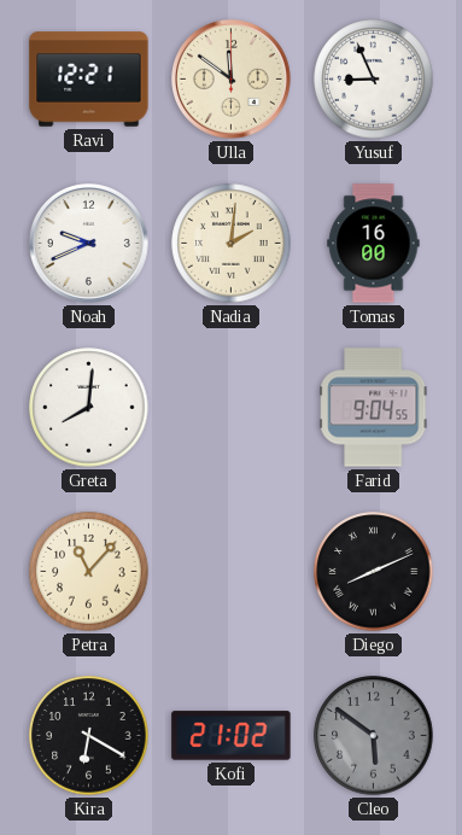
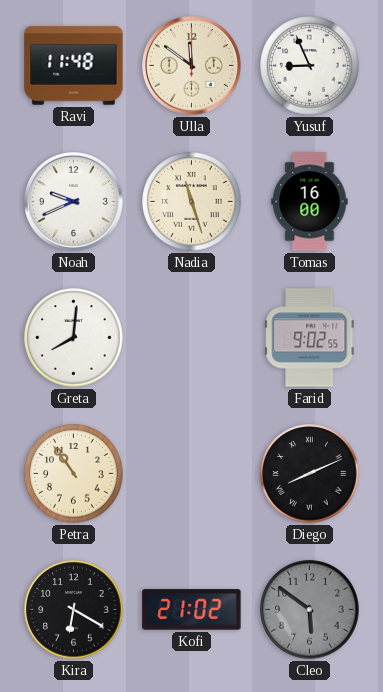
Ravi: 12:21 -> 11:48 (74, 66)
Nadia: 2:01 -> 11:27 (192, 202)
Farid: 9:04 -> 9:02 (310, 338)
Petra: 11:07 -> 10:54 (74, 474)
